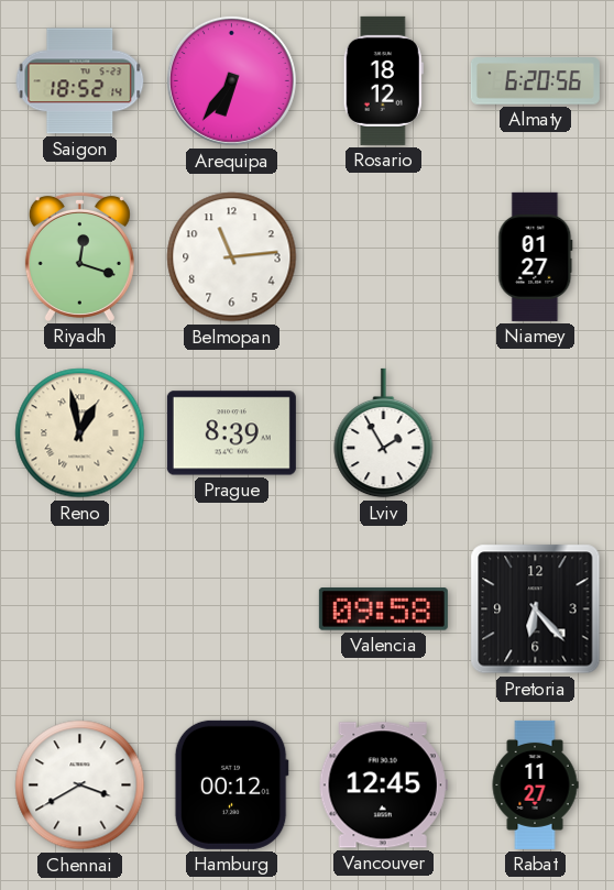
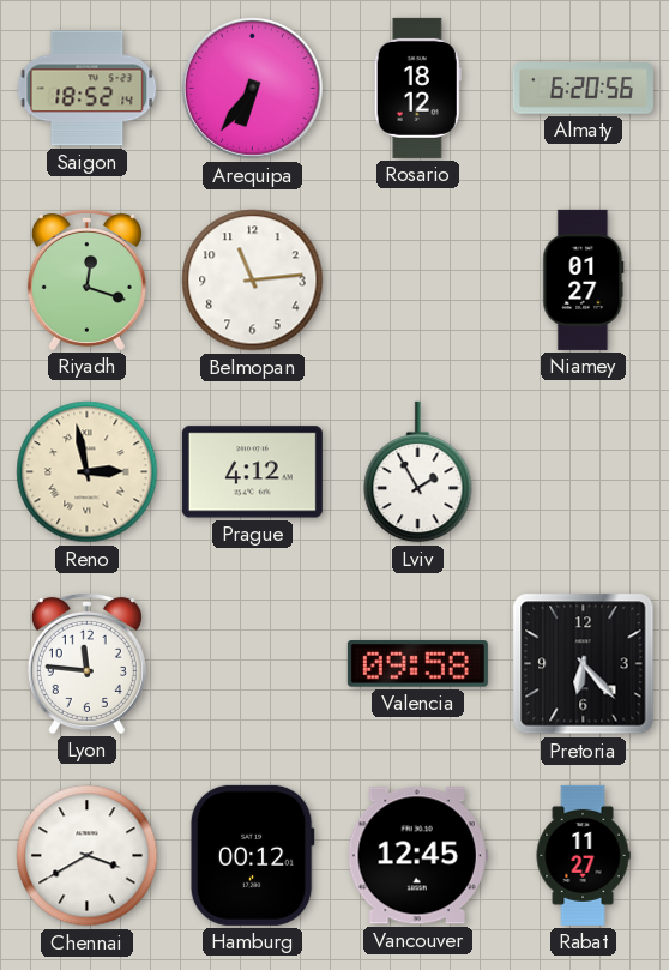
Reno: 12:58 -> 2:58 (88, 472)
Prague: 8:39 -> 4:12 (252, 472)
Lyon: none -> 11:46 (86, 663)
